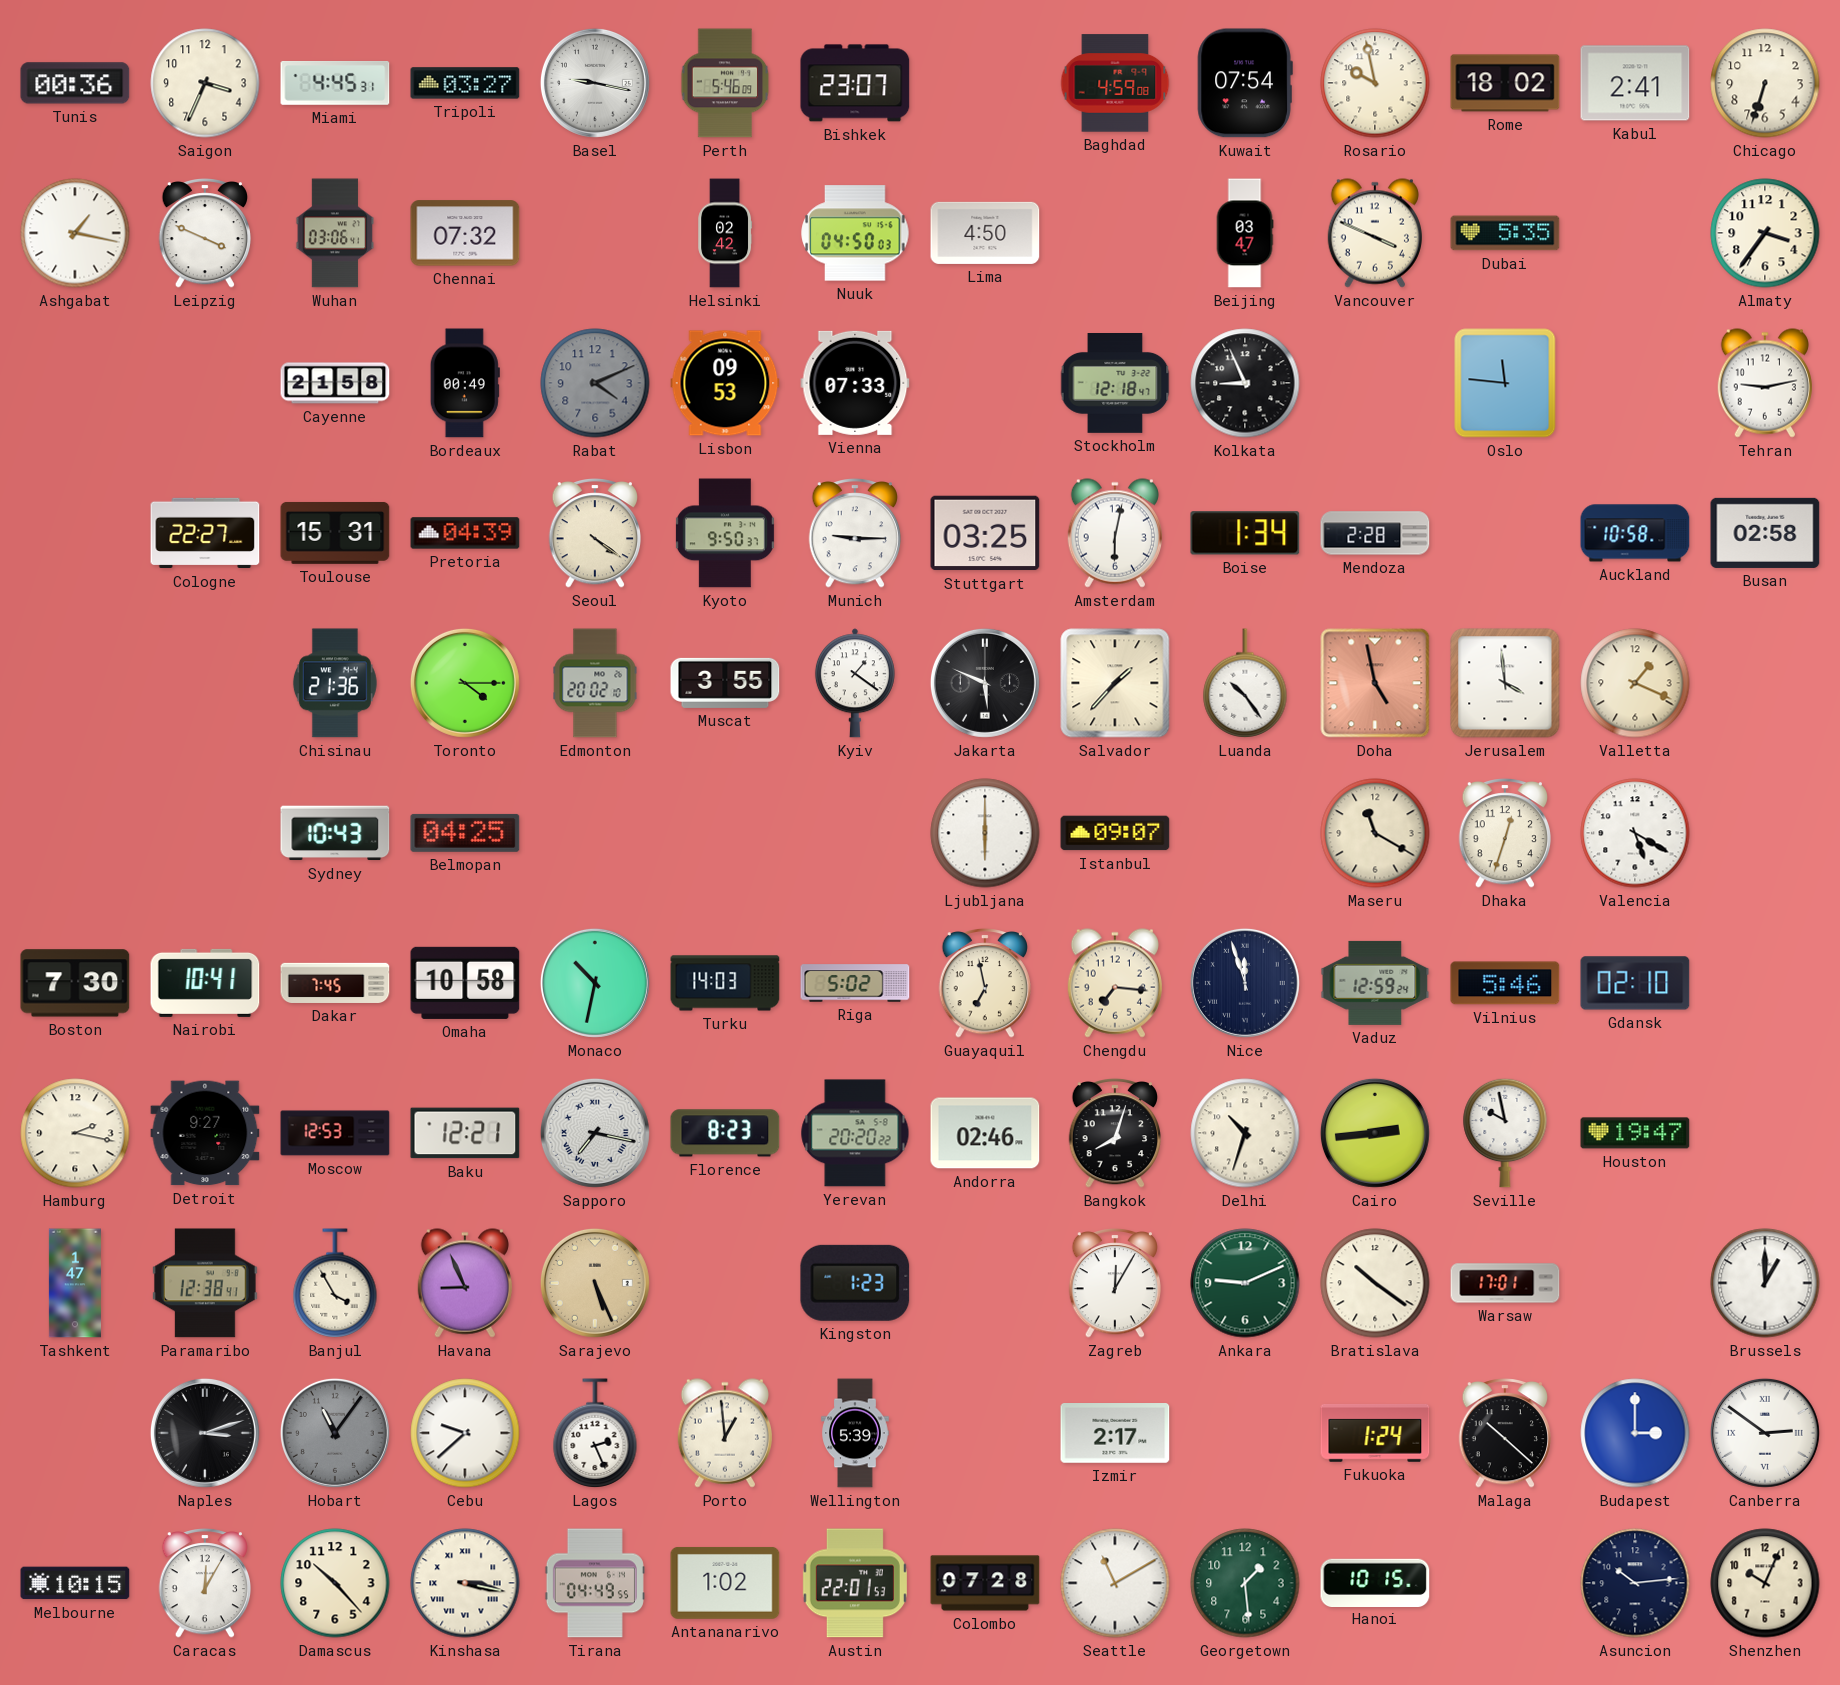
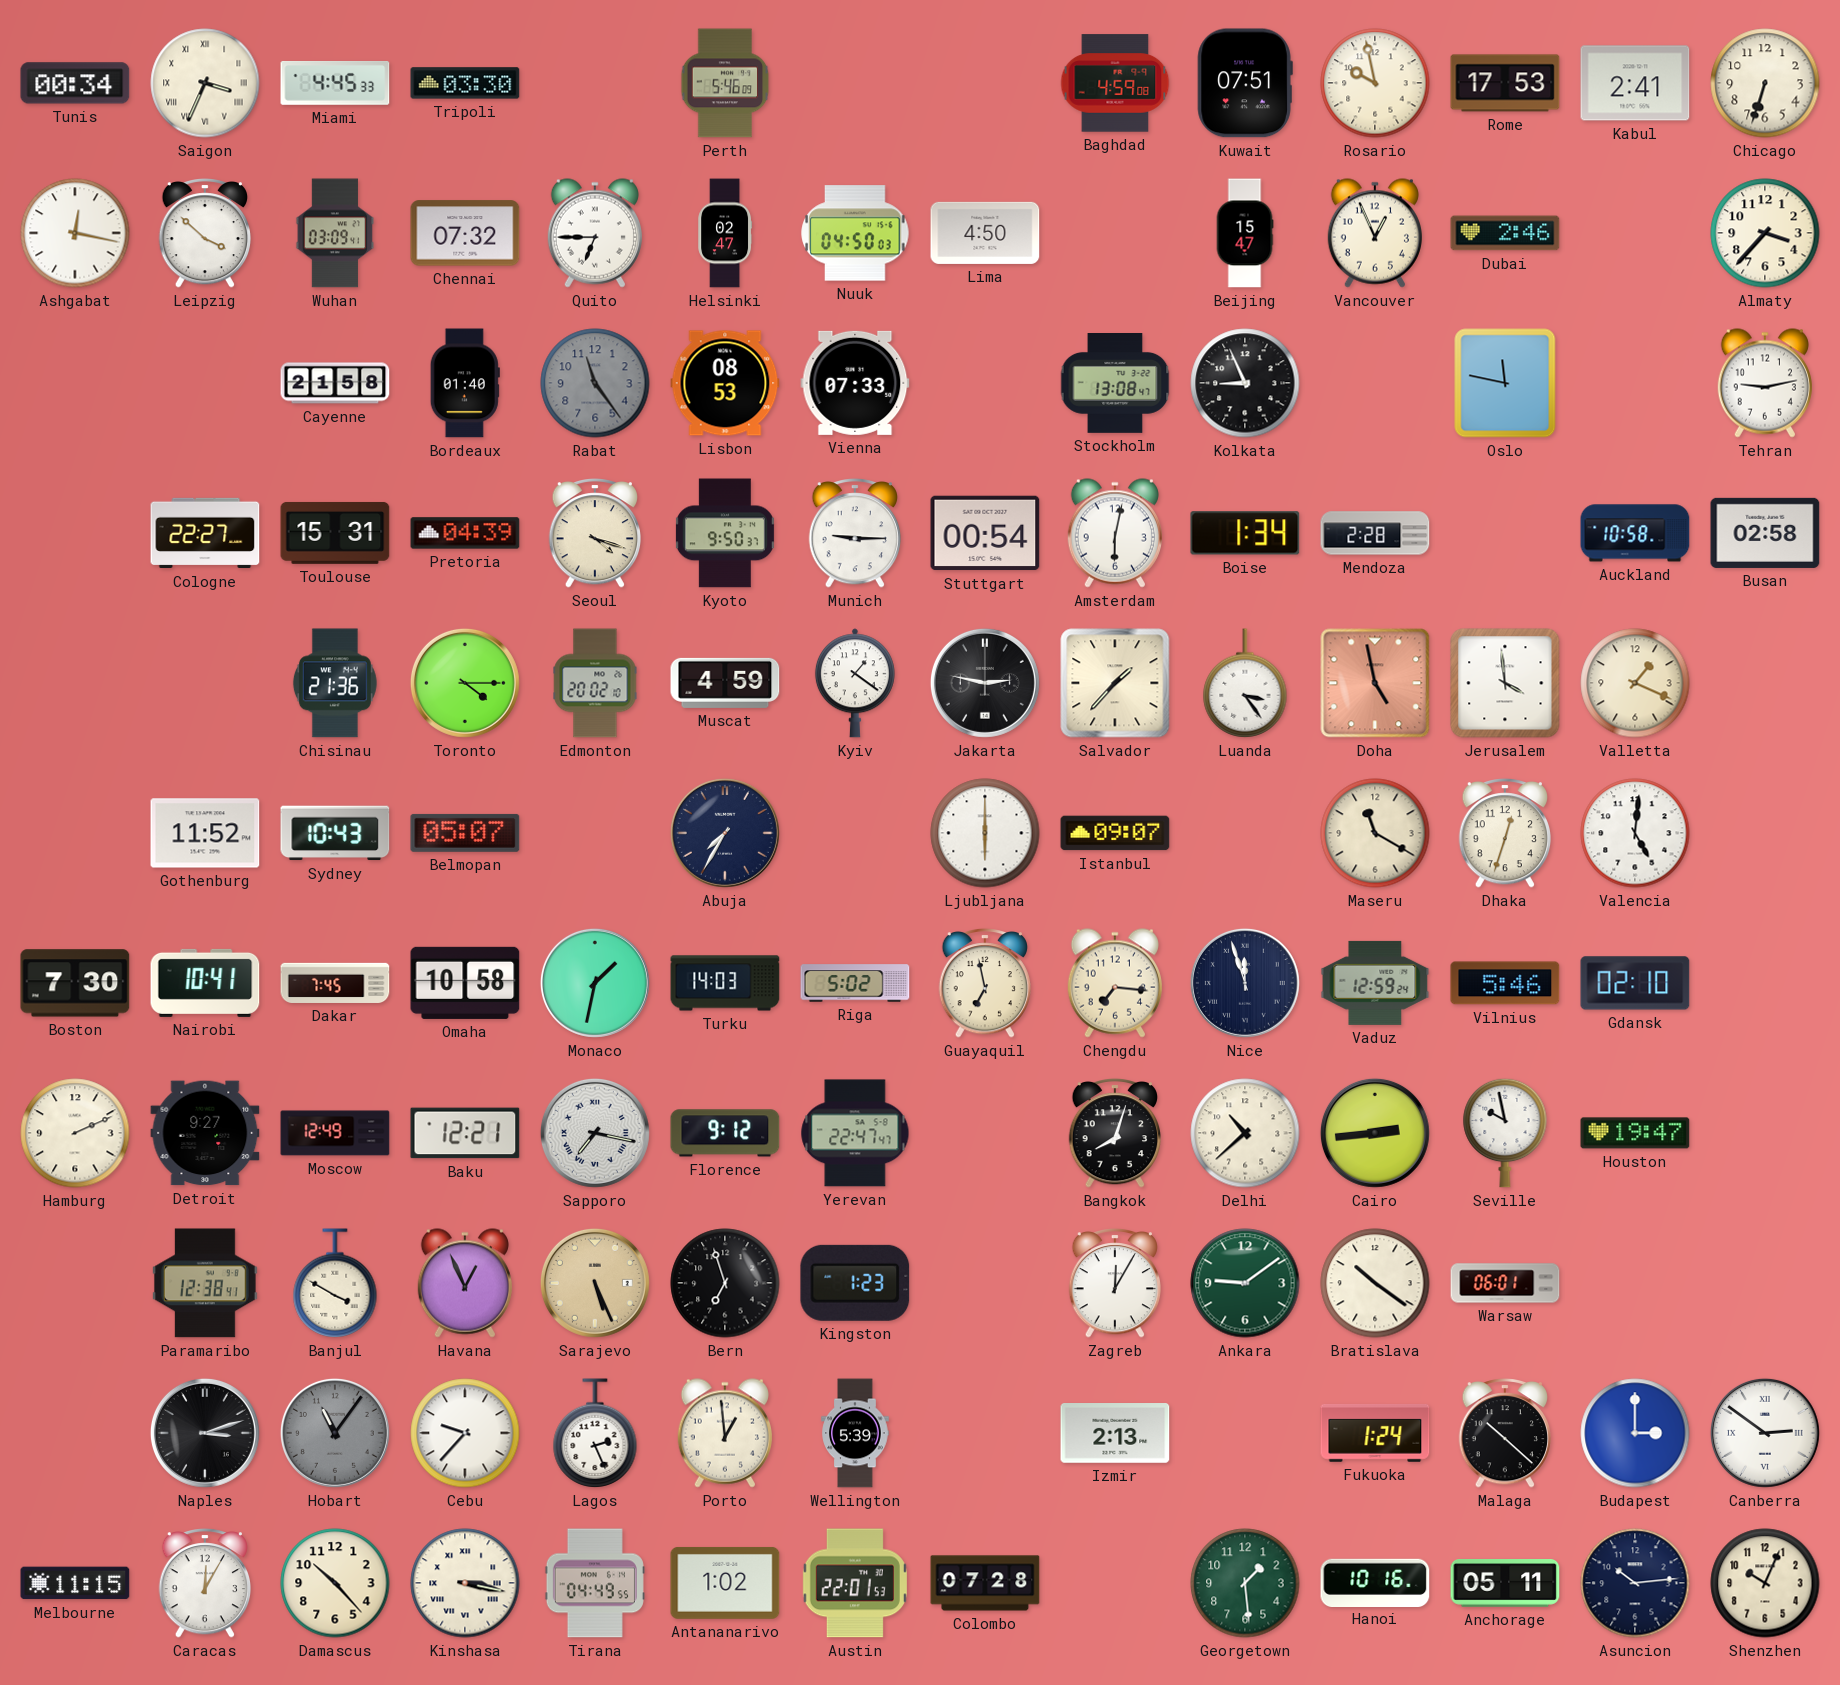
Tunis: 00:36 -> 00:34 (75, 83)
Saigon numerals: Arabic -> Roman (205, 83)
Miami: 4:45:31 -> 4:45:33 (335, 83)
Tripoli: 03:27 -> 03:30 (465, 83)
Basel: 9:17 -> none (595, 83)
Bishkek: 23:07 -> none (855, 83)
Kuwait: 07:54 -> 07:51 (1245, 83)
Rome: 18:02 -> 17:53 (1505, 83)
Ashgabat: 1:17 -> 12:17 (75, 233)
Leipzig: 3:49 -> 3:52 (204, 234)
Wuhan: 03:06 -> 03:09 (335, 233)
Quito: none -> 6:45 (595, 233)
Helsinki: 02:42 -> 02:47 (725, 233)
Beijing: 03:47 -> 15:47 (1245, 233)
Vancouver: 3:49 -> 12:56 (1375, 233)
Dubai: 5:35 -> 2:46 (1505, 233)
Almaty: 3:36 -> 3:37 (1765, 233)
Bordeaux: 00:49 -> 01:40 (465, 383)
Rabat: 4:11 -> 11:24 (595, 383)
Lisbon: 09:53 -> 08:53 (725, 383)
Stockholm: 12:18 -> 13:08 (1115, 384)
Oslo: 11:46 -> 11:47 (1505, 383)
Seoul: 4:21 -> 4:18 (594, 534)
Stuttgart: 03:25 -> 00:54 (985, 533)
Muscat: 3:55 -> 4:59 (725, 683)
Jakarta: 5:49 -> 2:47 (985, 683)
Luanda: 10:24 -> 3:24 (1245, 683)
Gothenburg: none -> 11:52 (205, 833)
Belmopan: 04:25 -> 05:07 (465, 833)
Abuja: none -> 7:35 (725, 833)
Valencia: 5:20 -> 5:01 (1635, 833)
Monaco: 10:32 -> 1:32 (595, 983)
Hamburg: 2:17 -> 2:11 (75, 1133)
Moscow: 12:53 -> 12:49 (335, 1133)
Florence: 8:23 -> 9:12 (725, 1133)
Yerevan: 20:20 -> 22:47 (855, 1133)
Andorra: 02:46 -> none (985, 1133)
Delhi: 10:33 -> 10:38 (1245, 1133)
Tashkent: 1:47 -> none (75, 1283)
Banjul: 3:55 -> 3:50 (335, 1283)
Havana: 8:56 -> 12:56 (465, 1283)
Bern: none -> 6:57 (725, 1283)
Ankara: 9:11 -> 9:09 (1245, 1283)
Warsaw: 17:01 -> 06:01 (1505, 1283)
Brussels: 1:00 -> none (1765, 1283)
Cebu: 9:38 -> 9:37 (465, 1433)
Izmir: 2:17 -> 2:13 (1115, 1434)
Melbourne: 10:15 -> 11:15 (75, 1583)
Seattle: 11:10 -> none (1115, 1583)
Hanoi: 10:15 -> 10:16 (1375, 1582)
Anchorage: none -> 05:11 (1505, 1584)
